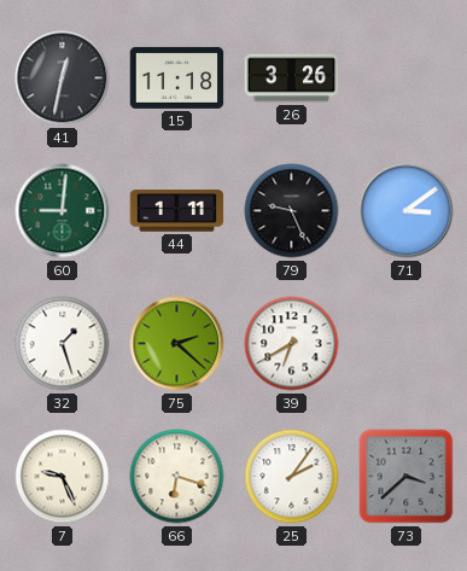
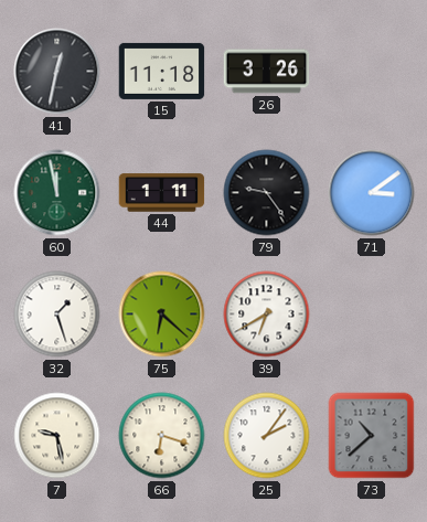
60: 9:01 -> 11:58 (57, 193)
79: 9:26 -> 9:24 (267, 193)
75: 2:22 -> 6:22 (162, 315)
7: 9:26 -> 9:28 (57, 436)
73: 3:38 -> 10:38 (372, 436)
